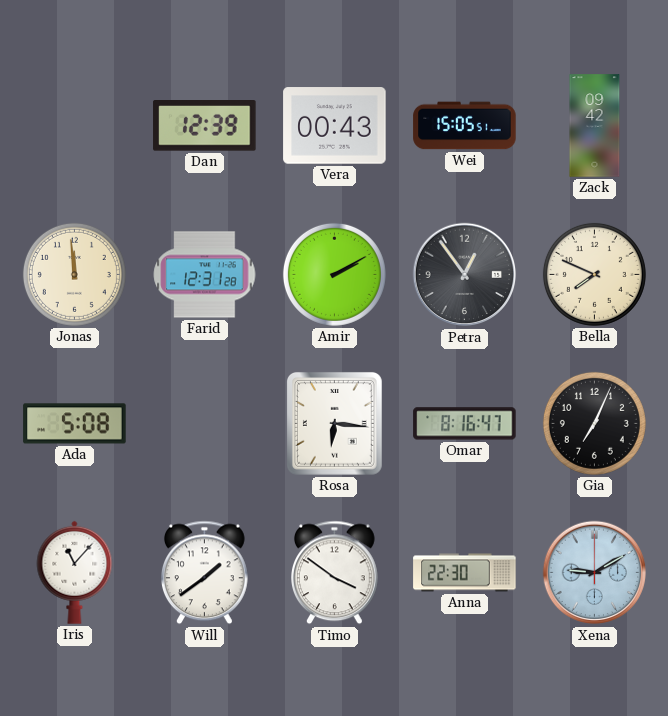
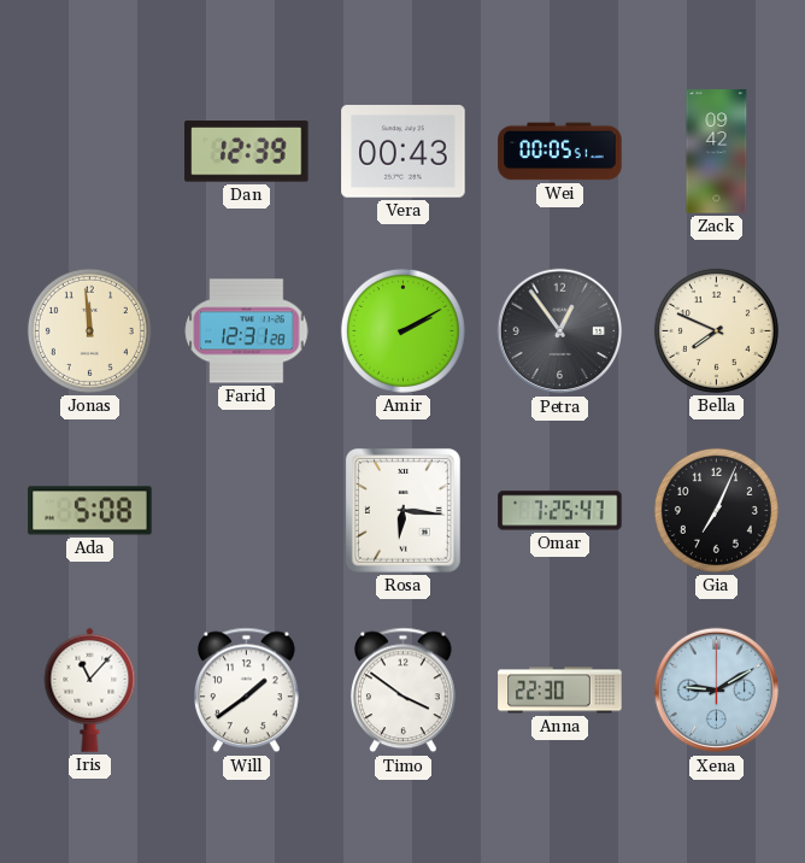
Wei: 15:05 -> 00:05 (560, 152)
Omar: 8:16 -> 7:25 (560, 511)
